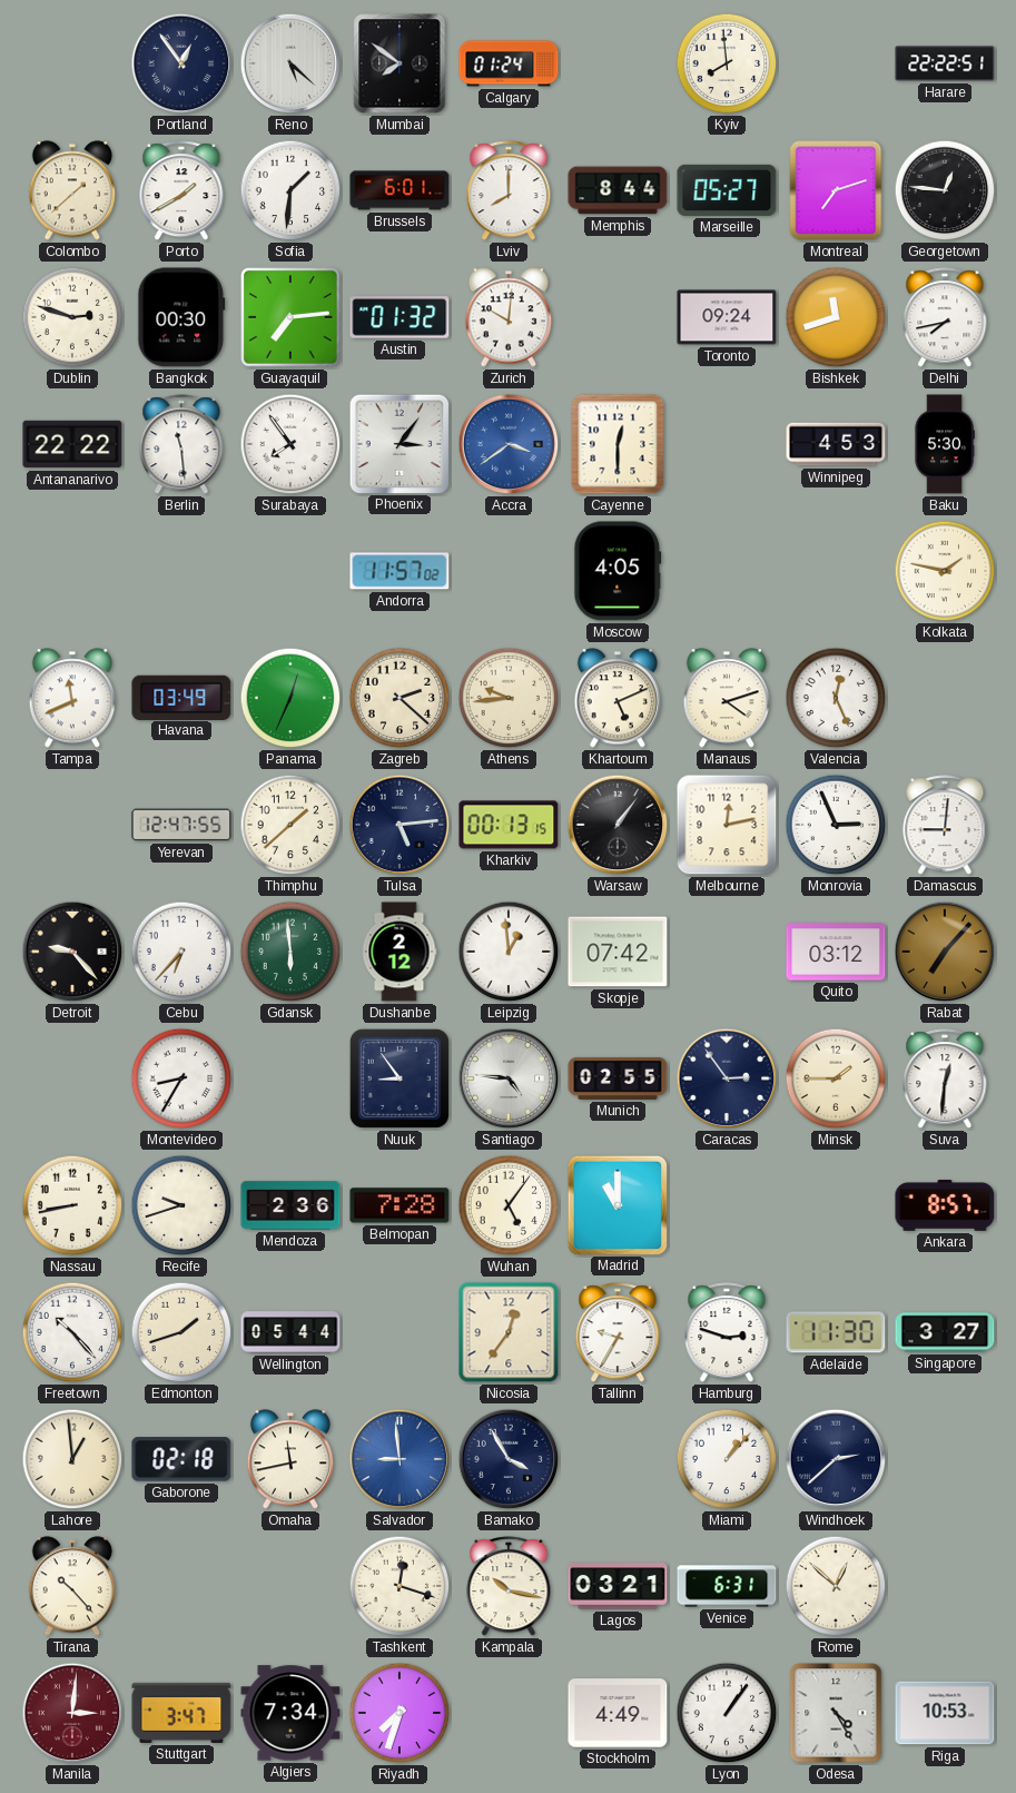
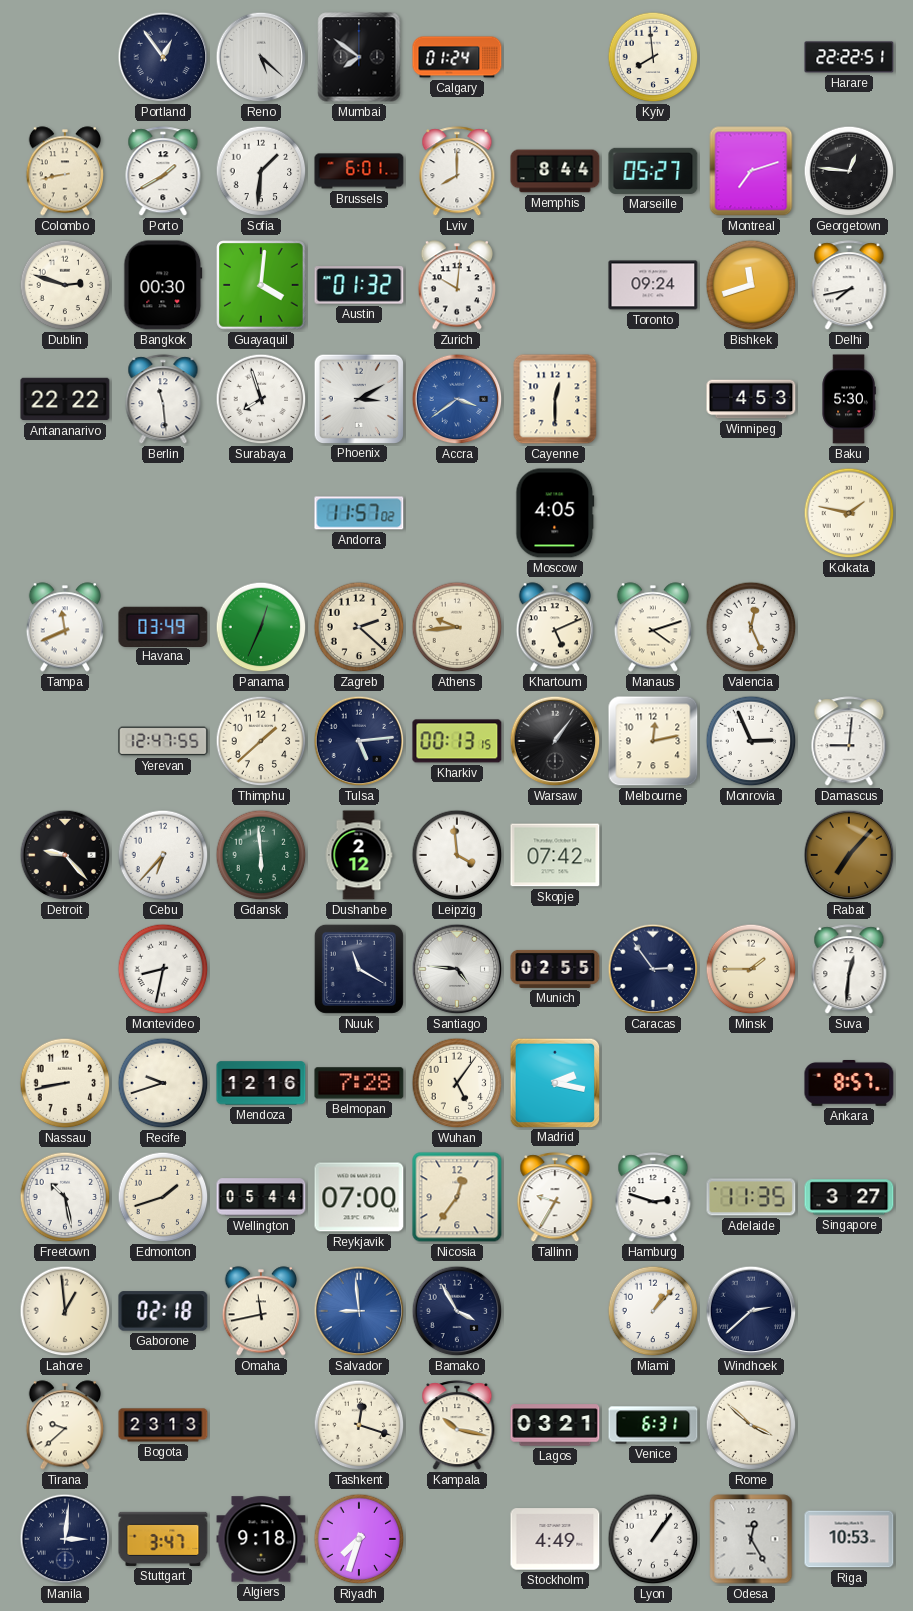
Colombo: 1:38 -> 8:43 (64, 171)
Guayaquil: 7:14 -> 4:01 (261, 285)
Surabaya: 7:54 -> 7:57 (261, 399)
Phoenix: 3:06 -> 3:10 (358, 398)
Leipzig: 12:59 -> 3:59 (457, 855)
Quito: 03:12 -> none (836, 952)
Montevideo: 8:35 -> 8:32 (163, 969)
Nuuk: 8:54 -> 11:20 (359, 969)
Mendoza: 2:36 -> 12:16 (261, 1083)
Madrid: 11:00 -> 2:17 (554, 1082)
Freetown: 10:23 -> 10:28 (65, 1197)
Reykjavik: none -> 07:00 (359, 1197)
Adelaide: 11:30 -> 11:35 (751, 1197)
Tirana: 10:23 -> 9:38 (64, 1425)
Bogota: none -> 23:13 (163, 1425)
Rome: 12:52 -> 3:52 (751, 1425)
Manila dial: burgundy -> navy (65, 1539)
Algiers: 7:34 -> 9:18 (261, 1539)
Odesa: 4:25 -> 12:25 (751, 1539)
